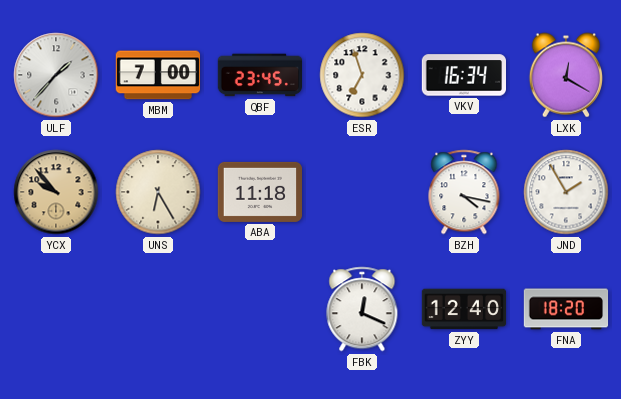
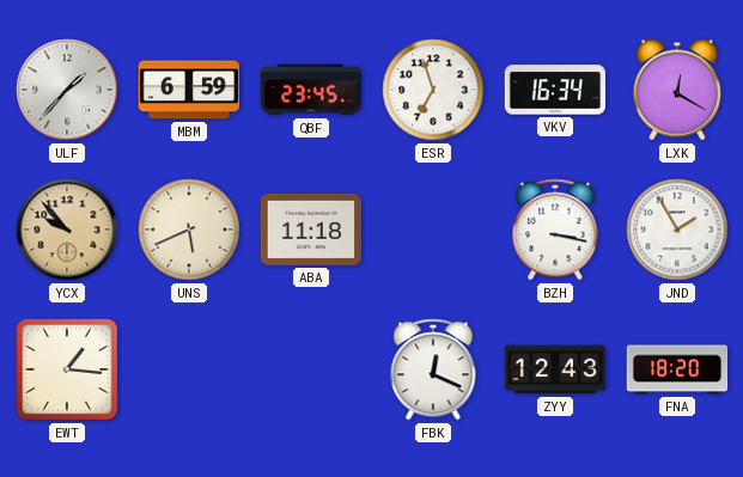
MBM: 7:00 -> 6:59 (188, 90)
UNS: 6:25 -> 5:41 (189, 230)
BZH: 4:17 -> 3:17 (555, 230)
EWT: none -> 1:16 (68, 371)
ZYY: 12:40 -> 12:43 (555, 369)
